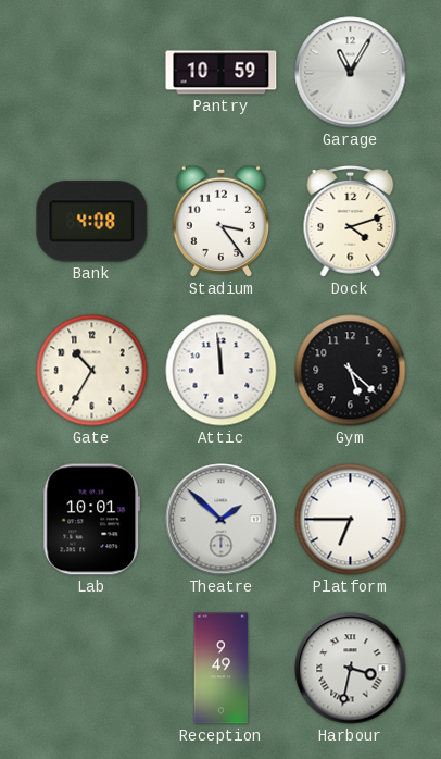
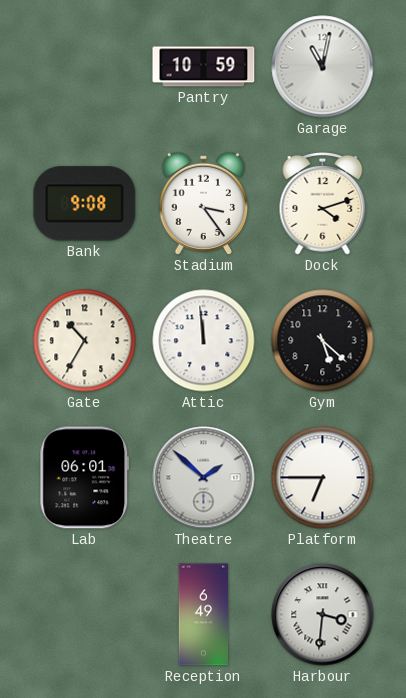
Garage: 11:05 -> 11:02 (323, 67)
Bank: 4:08 -> 9:08 (85, 204)
Lab: 10:01 -> 06:01 (85, 478)
Reception: 9:49 -> 6:49 (204, 615)
Harbour: 3:32 -> 3:31 (323, 615)
